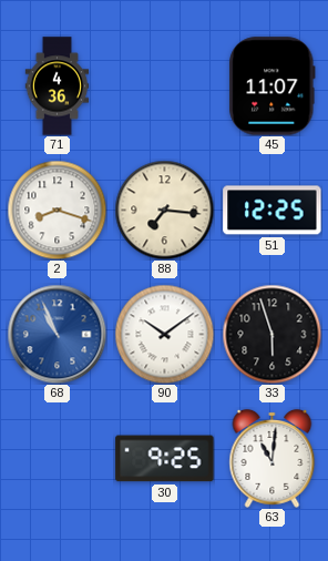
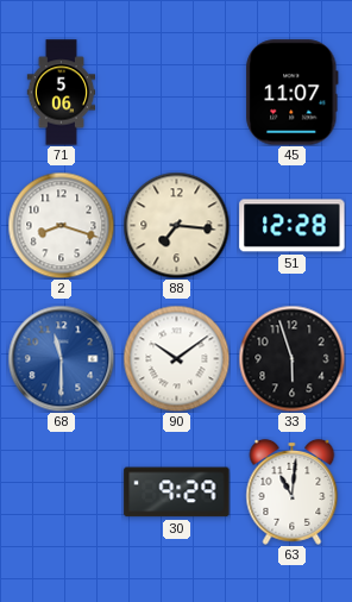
71: 4:36 -> 5:06 (62, 93)
51: 12:25 -> 12:28 (293, 226)
68: 10:56 -> 11:30 (61, 358)
30: 9:25 -> 9:29 (177, 493)
